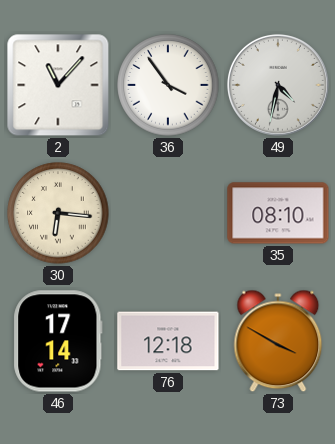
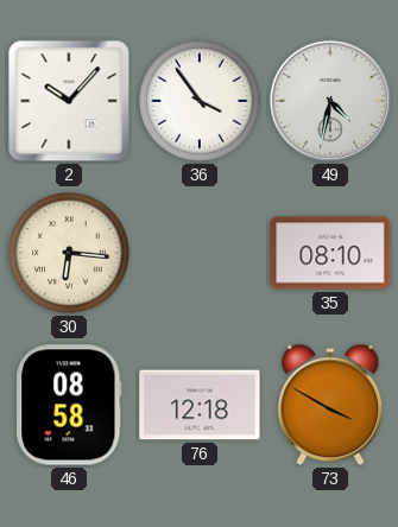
2: 11:07 -> 10:07 (69, 101)
46: 17:14 -> 08:58 (69, 405)
